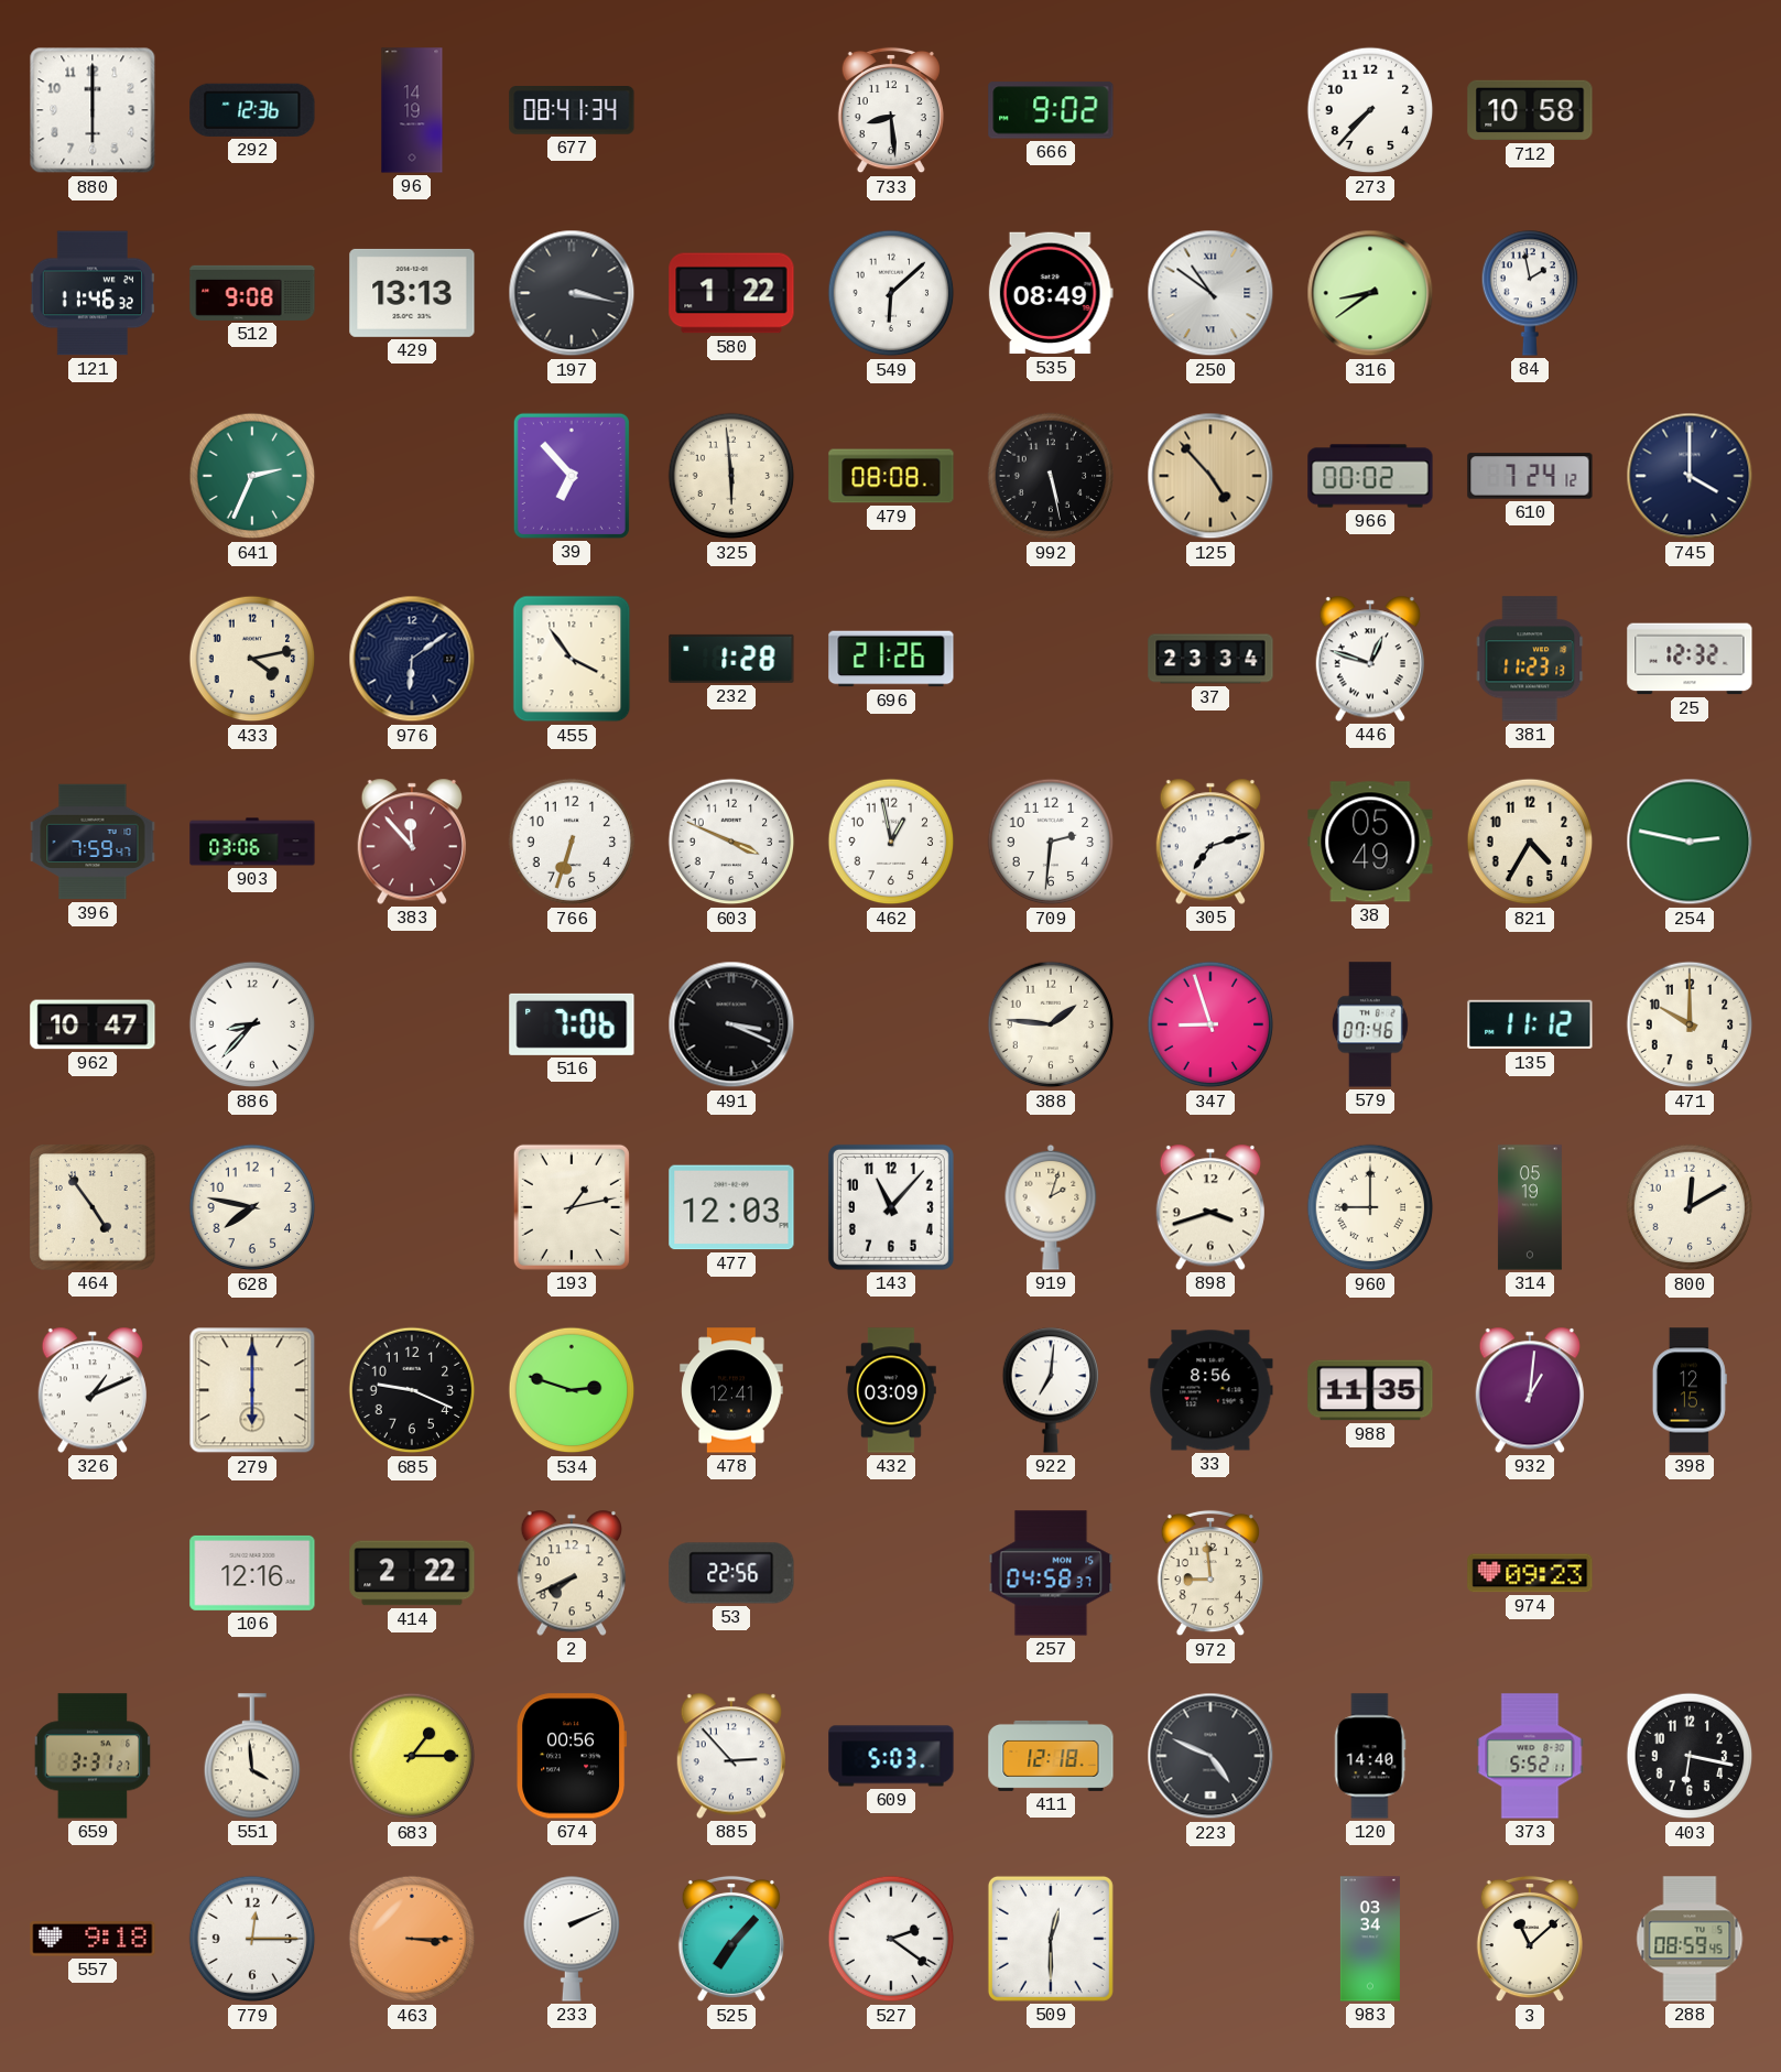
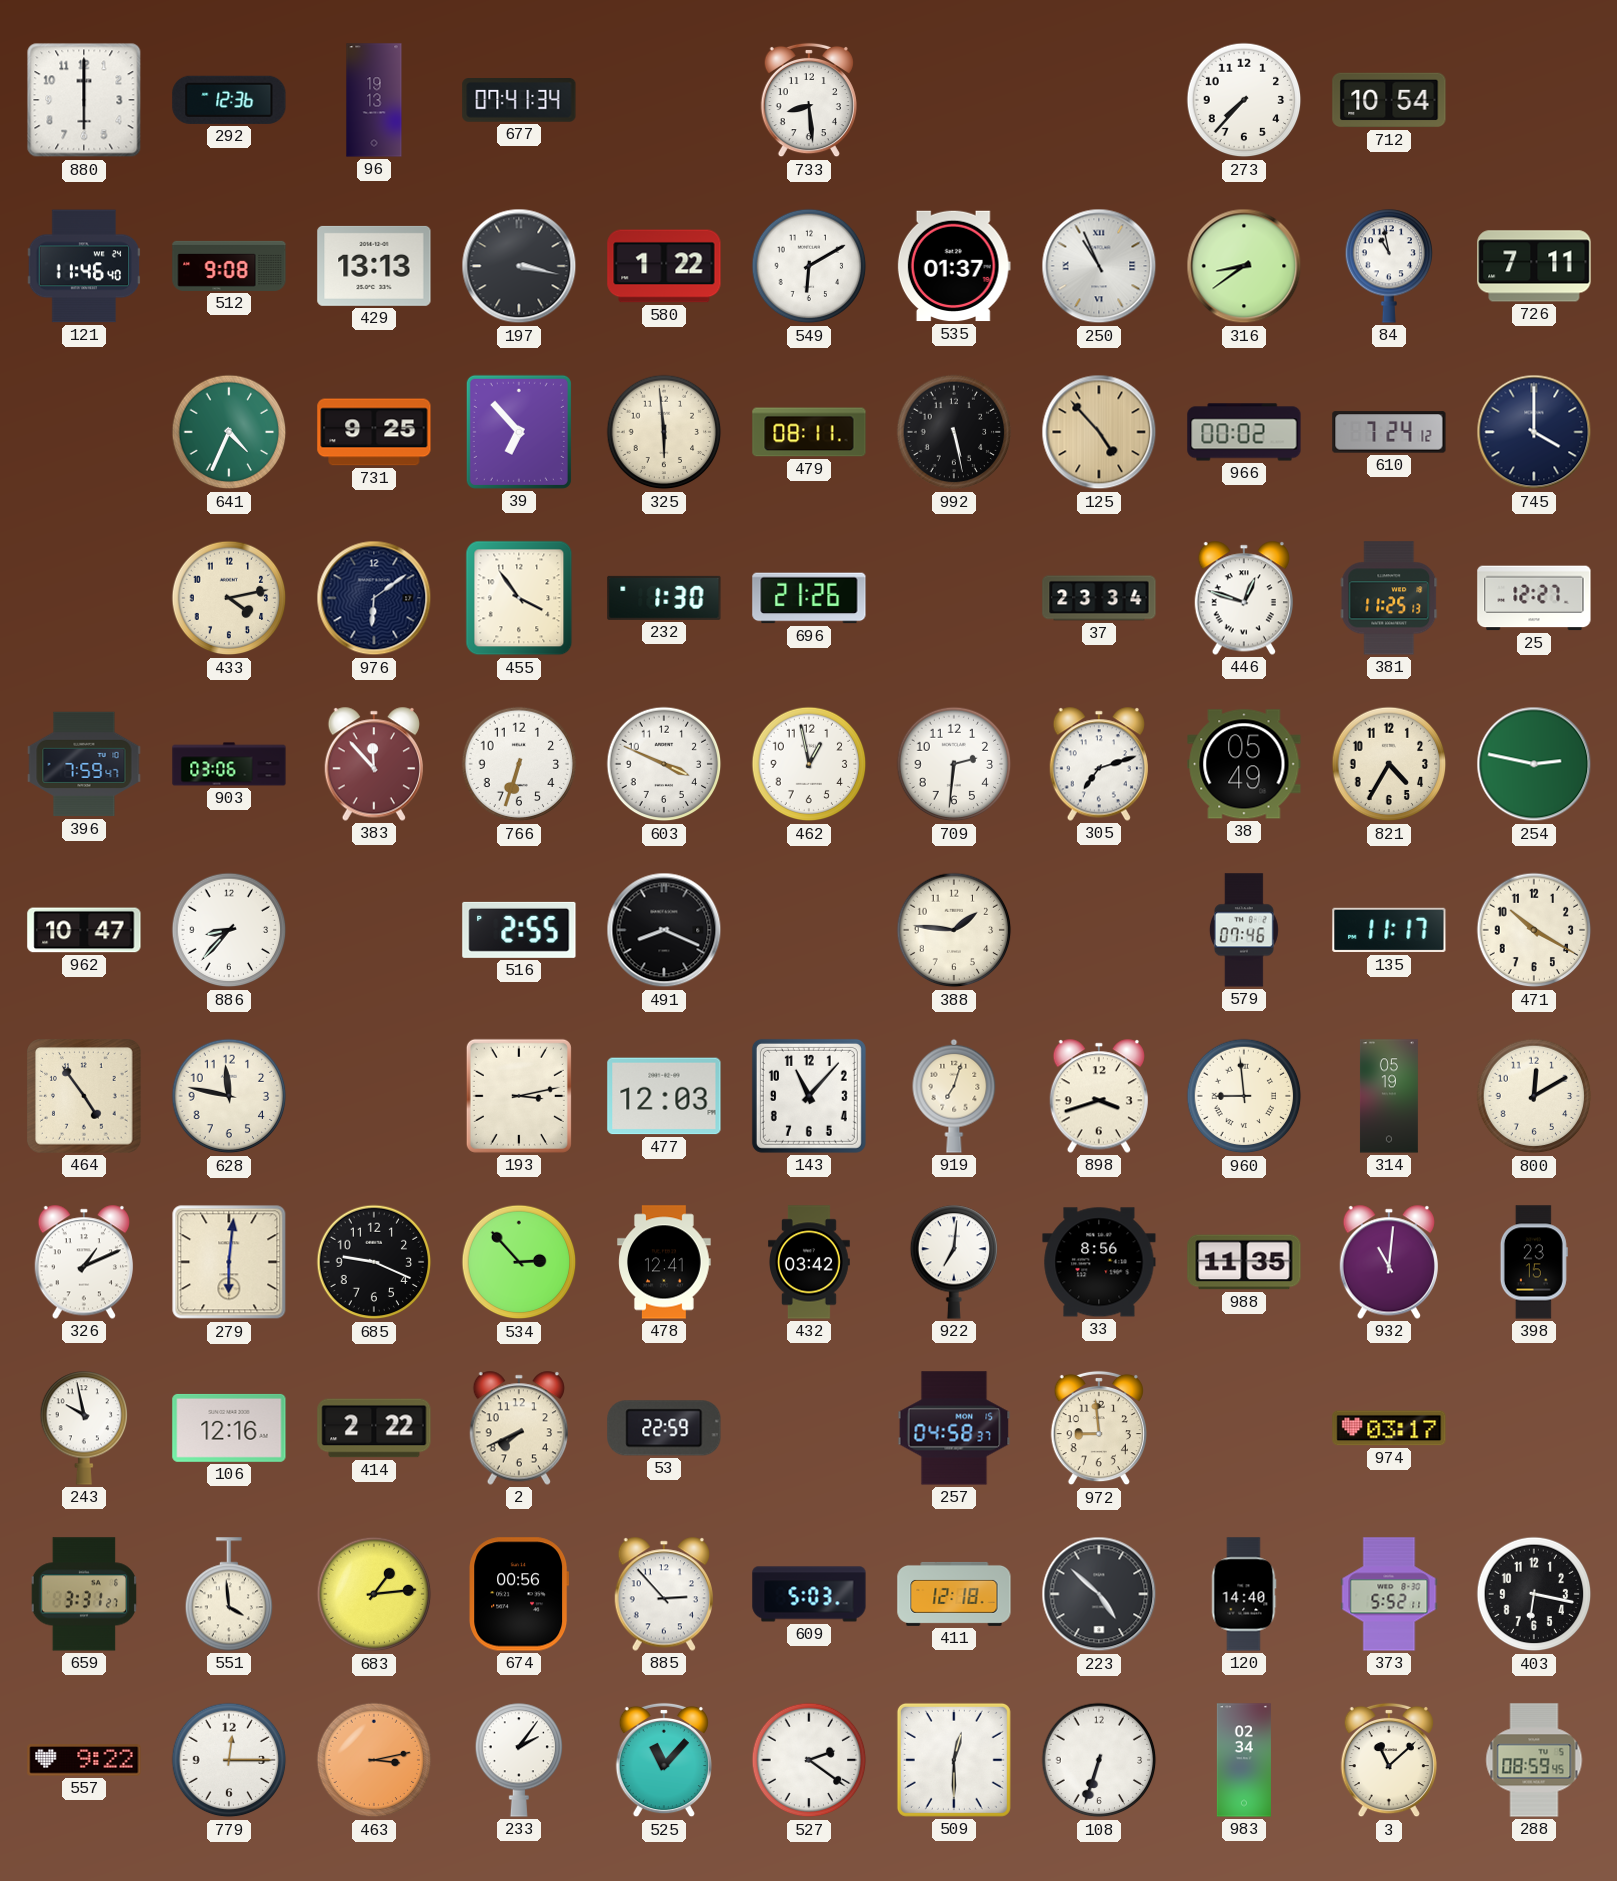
96: 14:19 -> 19:13 (374, 100)
677: 08:41 -> 07:41 (519, 101)
666: 9:02 -> none (1051, 110)
712: 10:58 -> 10:54 (1389, 100)
121: 11:46:32 -> 11:46:40 (84, 266)
549: 6:08 -> 6:10 (809, 266)
535: 08:49 -> 01:37 (954, 266)
250: 10:51 -> 10:56 (1099, 266)
84: 1:58 -> 10:58 (1389, 266)
726: none -> 7:11 (1534, 266)
641: 2:34 -> 4:34 (229, 432)
731: none -> 9:25 (374, 432)
479: 08:08 -> 08:11 (809, 432)
232: 1:28 -> 1:30 (664, 598)
381: 11:23 -> 11:25 (1389, 598)
25: 12:32 -> 12:27 (1534, 598)
516: 7:06 -> 2:55 (519, 930)
491: 3:19 -> 8:19 (664, 930)
347: 8:57 -> none (1210, 1024)
135: 11:12 -> 11:17 (1389, 930)
471: 10:00 -> 10:20 (1534, 930)
628: 7:47 -> 11:47 (229, 1096)
193: 1:13 -> 3:13 (519, 1096)
919: 2:03 -> 7:03 (954, 1096)
960: 9:00 -> 8:59 (1244, 1096)
279: 6:00 -> 6:01 (229, 1262)
534: 2:48 -> 2:53 (519, 1262)
432: 03:09 -> 03:42 (810, 1262)
932: 1:01 -> 11:01 (1389, 1262)
398: 12:15 -> 23:15 (1534, 1262)
243: none -> 9:58 (84, 1428)
53: 22:56 -> 22:59 (664, 1428)
974: 09:23 -> 03:17 (1389, 1428)
683: 1:15 -> 1:14 (374, 1594)
223: 4:49 -> 4:52 (1099, 1594)
557: 9:18 -> 9:22 (84, 1760)
463: 3:15 -> 3:13 (374, 1760)
233: 2:11 -> 2:06 (519, 1760)
525: 7:07 -> 11:07 (664, 1760)
108: none -> 6:33 (1099, 1760)
983: 03:34 -> 02:34 (1244, 1760)
